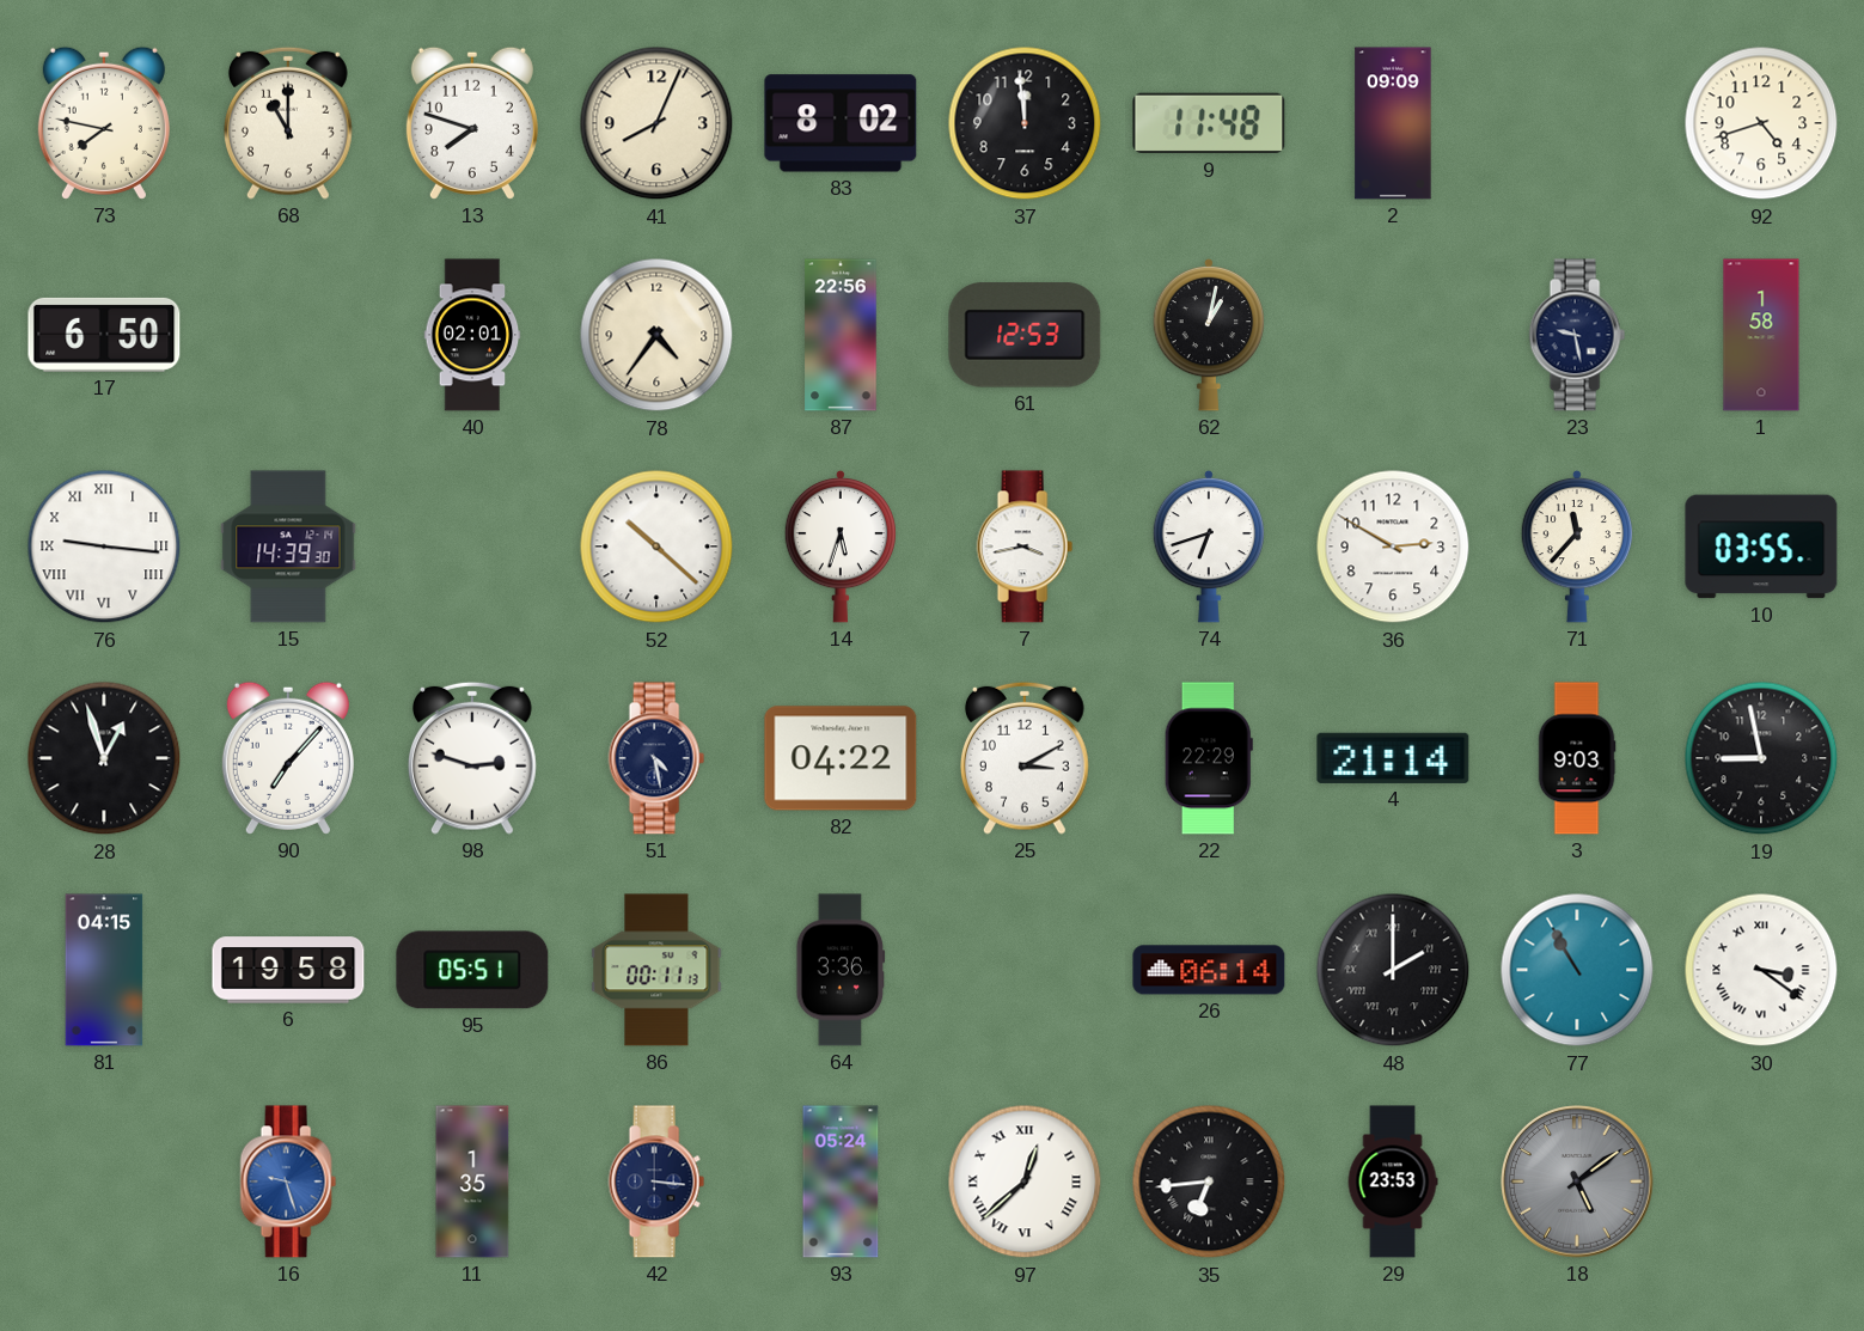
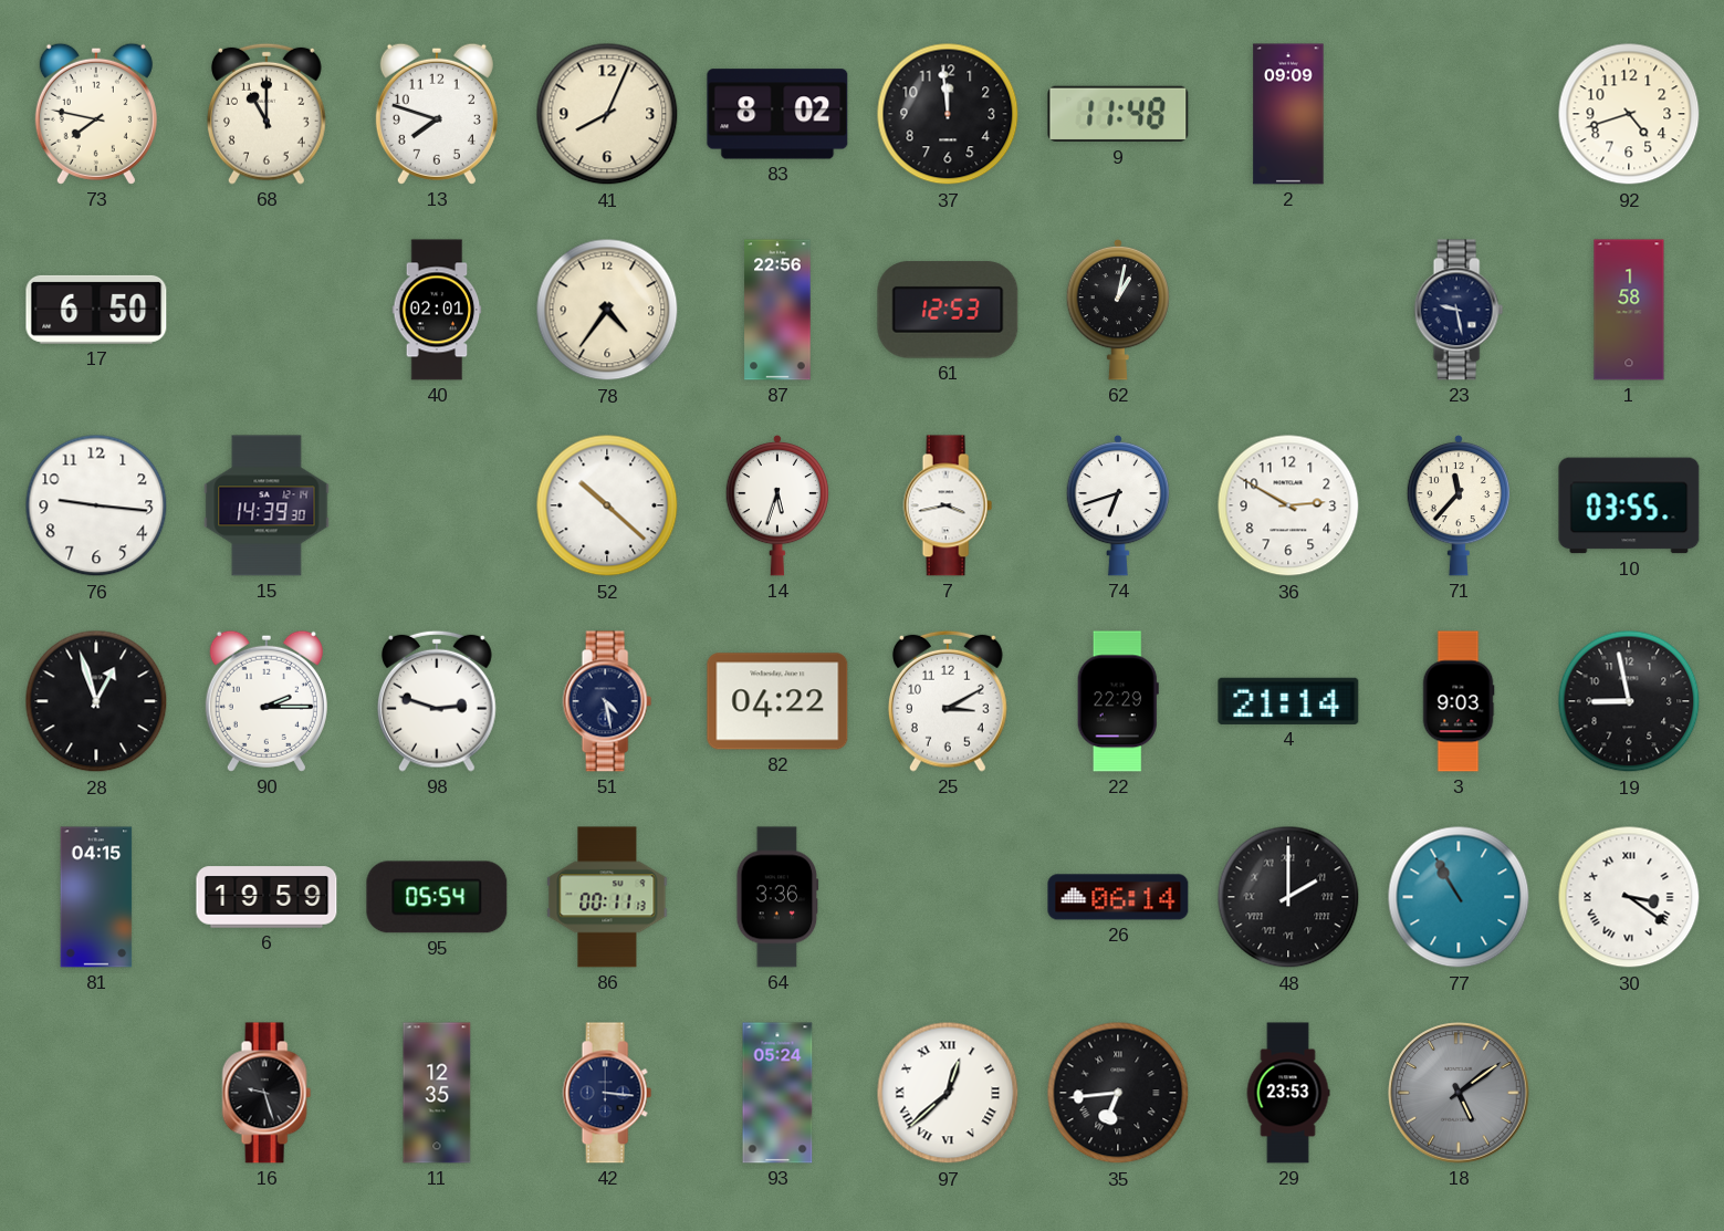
76 numerals: Roman -> Arabic (96, 505)
90: 7:07 -> 2:15 (267, 701)
6: 19:58 -> 19:59 (267, 897)
95: 05:51 -> 05:54 (437, 897)
16 dial: blue -> black (267, 1093)
11: 1:35 -> 12:35 (437, 1093)
